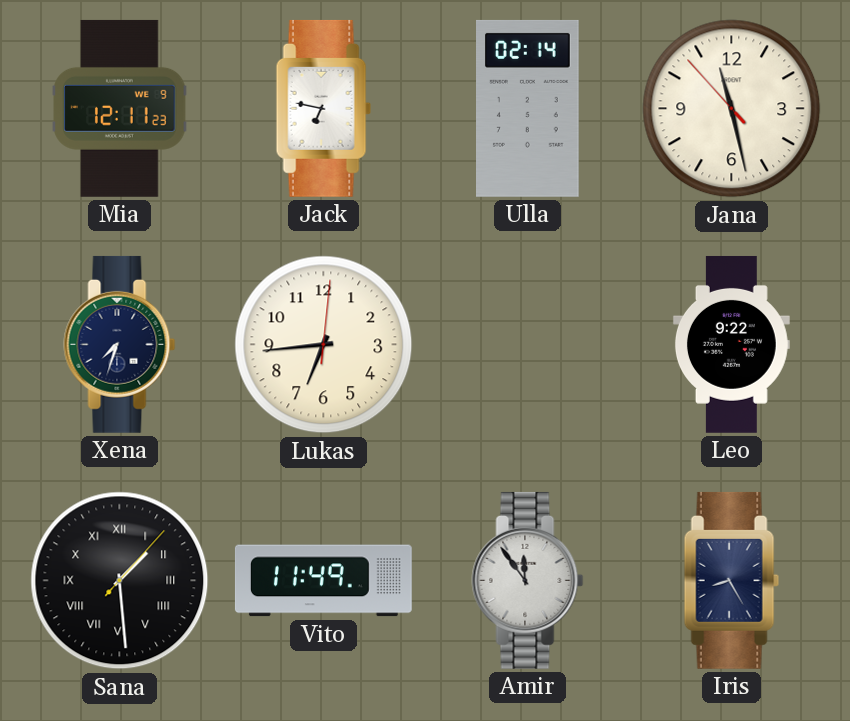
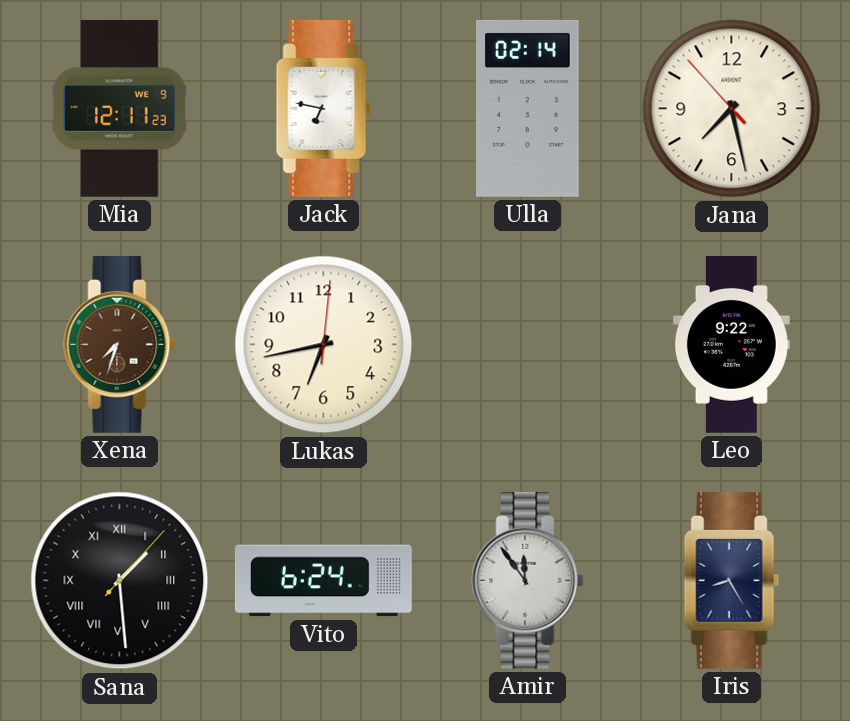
Jana: 11:27 -> 7:27 (732, 109)
Xena dial: navy -> brown (120, 344)
Lukas: 6:44 -> 6:43 (324, 345)
Vito: 11:49 -> 6:24 (323, 581)
